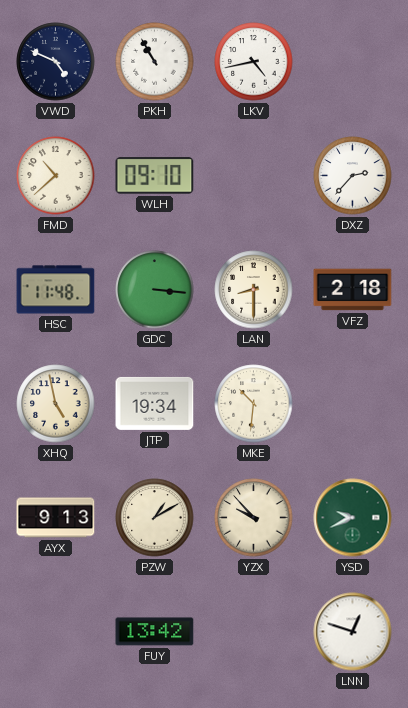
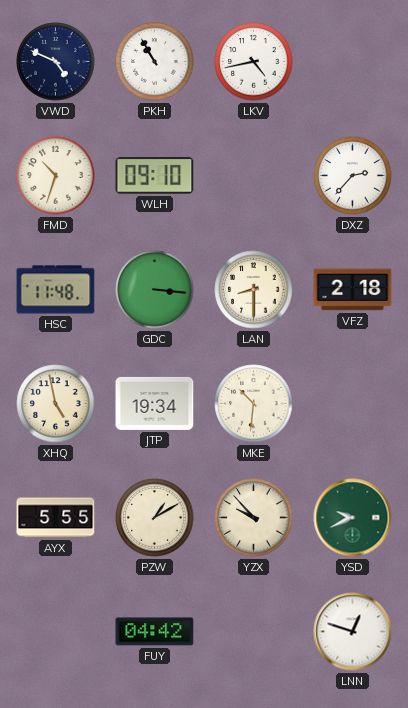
FMD: 10:38 -> 10:33 (56, 176)
AYX: 9:13 -> 5:55 (56, 518)
FUY: 13:42 -> 04:42 (155, 632)
